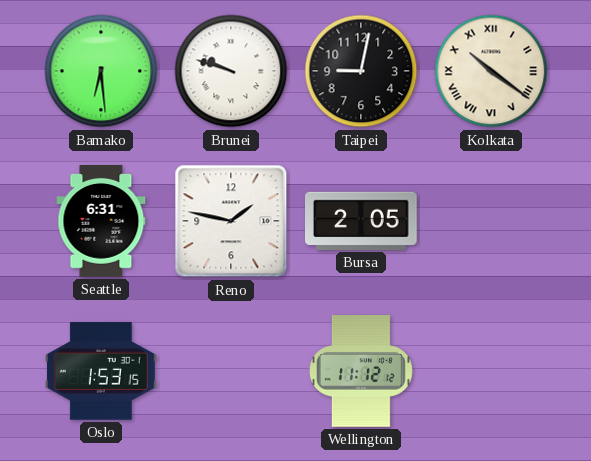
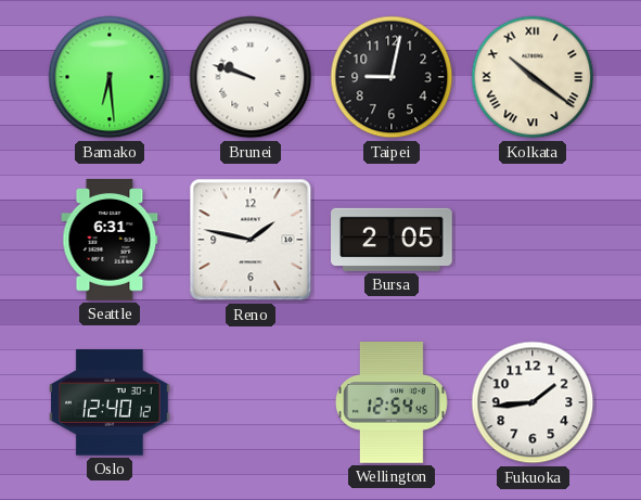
Oslo: 1:53 -> 12:40 (111, 402)
Wellington: 11:12 -> 12:54 (392, 402)
Fukuoka: none -> 1:44 (533, 402)
